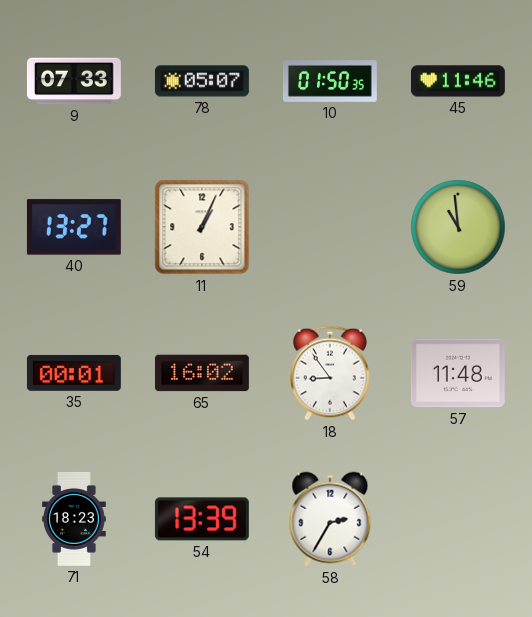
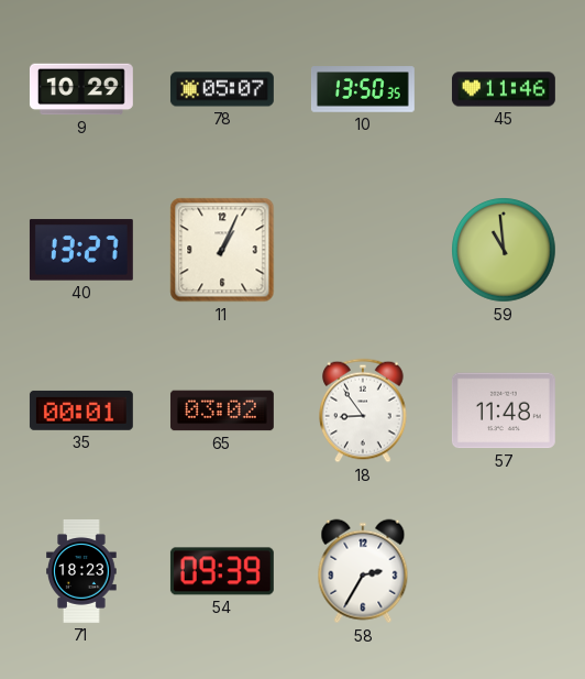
9: 07:33 -> 10:29 (81, 89)
10: 01:50 -> 13:50 (363, 89)
65: 16:02 -> 03:02 (222, 410)
54: 13:39 -> 09:39 (222, 571)
